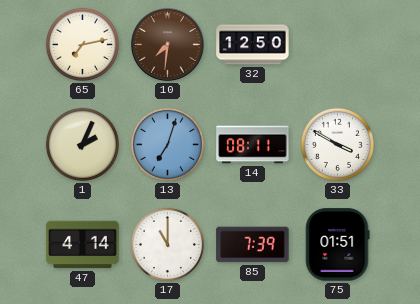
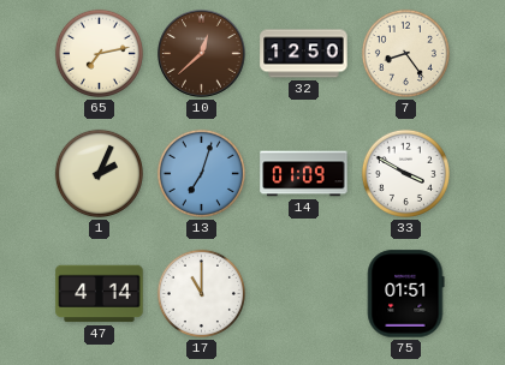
10: 7:31 -> 12:38 (202, 54)
7: none -> 8:24 (405, 53)
14: 08:11 -> 01:09 (304, 174)
85: 7:39 -> none (253, 245)
